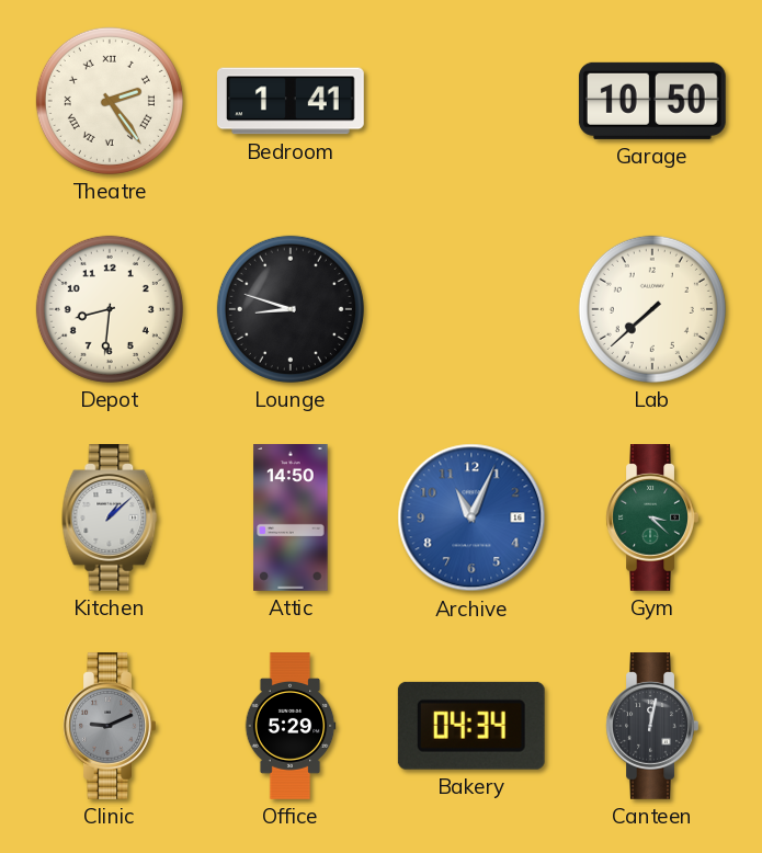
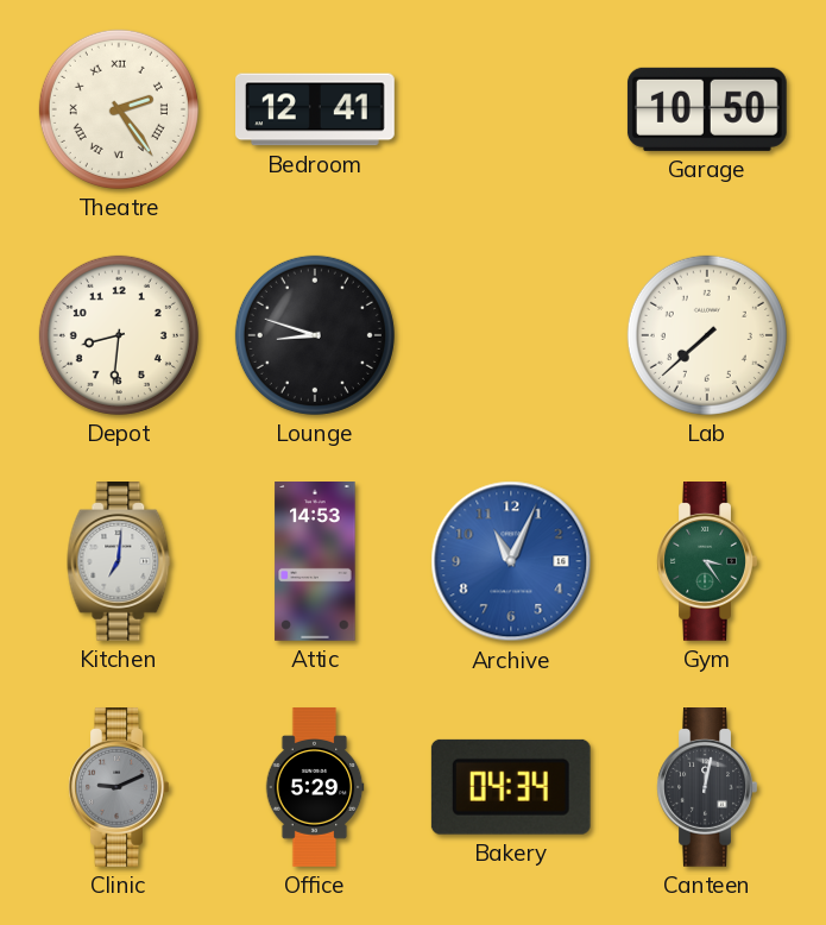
Bedroom: 1:41 -> 12:41 (316, 109)
Kitchen: 1:08 -> 7:01 (119, 562)
Attic: 14:50 -> 14:53 (315, 562)
Gym: 3:22 -> 3:24 (707, 562)
